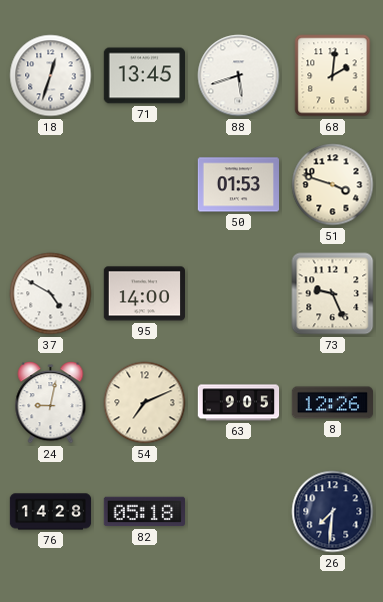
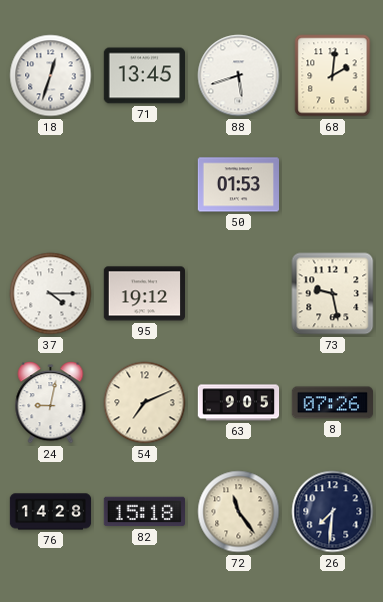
51: 3:48 -> none (333, 185)
37: 4:50 -> 4:15 (51, 294)
95: 14:00 -> 19:12 (144, 294)
73: 9:26 -> 9:28 (333, 294)
8: 12:26 -> 07:26 (332, 403)
82: 05:18 -> 15:18 (144, 512)
72: none -> 11:24 (239, 512)
